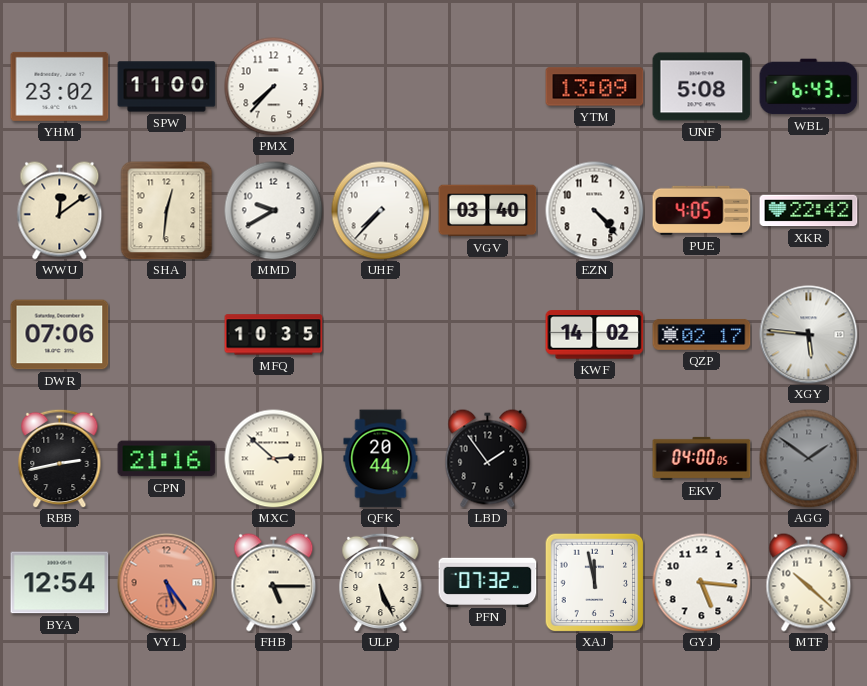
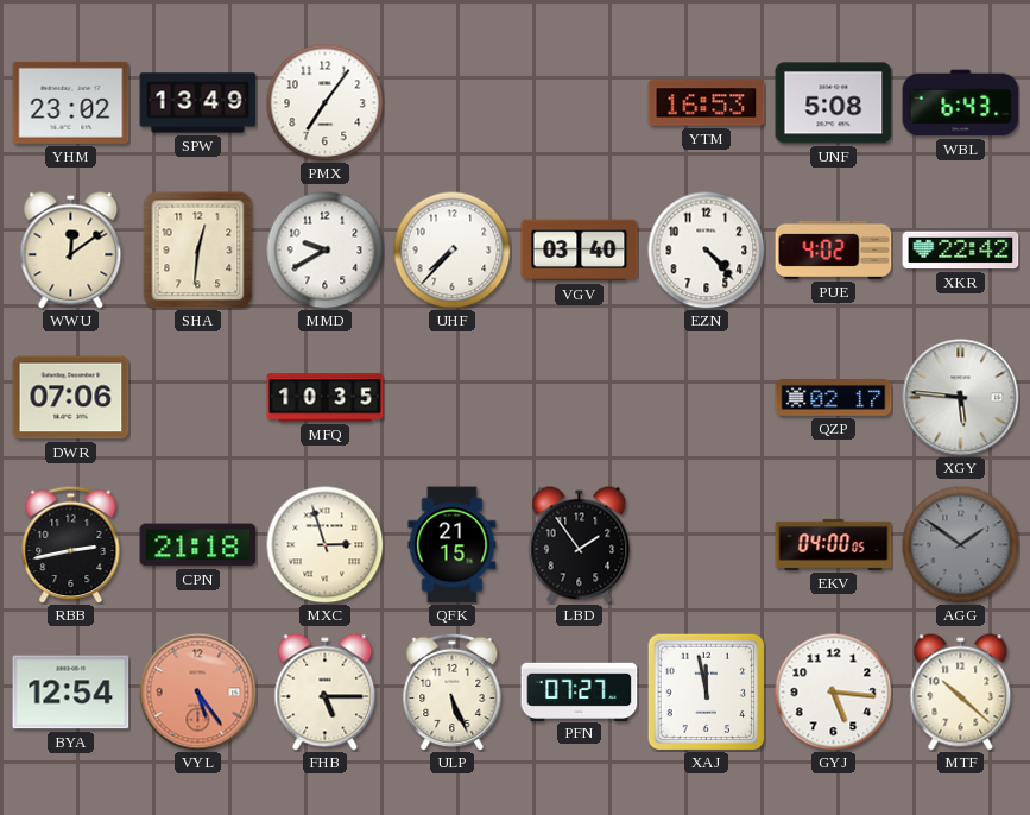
SPW: 11:00 -> 13:49 (198, 103)
PMX: 7:37 -> 7:06 (326, 103)
YTM: 13:09 -> 16:53 (707, 103)
PUE: 4:05 -> 4:02 (834, 249)
KWF: 14:02 -> none (595, 335)
CPN: 21:16 -> 21:18 (198, 545)
MXC: 2:52 -> 2:57 (326, 545)
QFK: 20:44 -> 21:15 (453, 545)
PFN: 07:32 -> 07:27 (580, 691)
